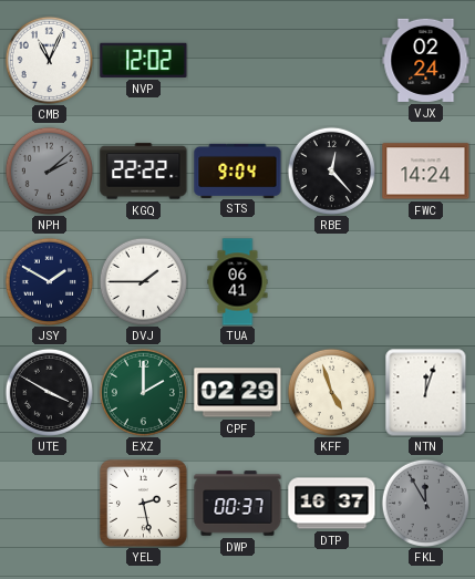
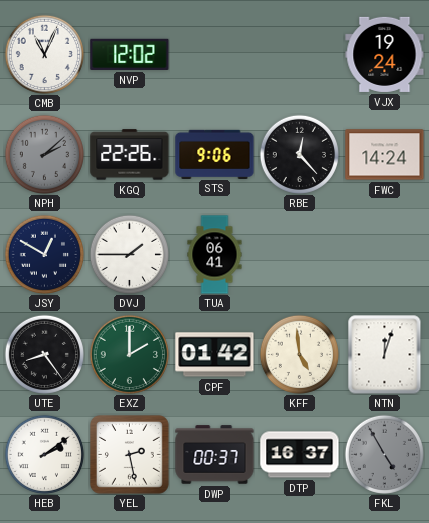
VJX: 02:24 -> 19:24 (385, 54)
KGQ: 22:22 -> 22:26 (130, 155)
STS: 9:04 -> 9:06 (215, 154)
JSY: 1:50 -> 12:50 (44, 254)
UTE: 3:50 -> 8:24 (44, 354)
CPF: 02:29 -> 01:42 (215, 355)
KFF: 4:57 -> 4:59 (299, 354)
HEB: none -> 2:09 (44, 454)
FKL: 11:55 -> 4:55 (384, 454)
